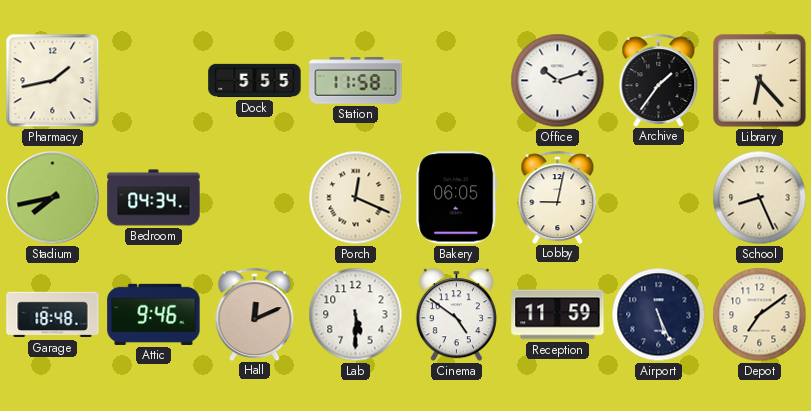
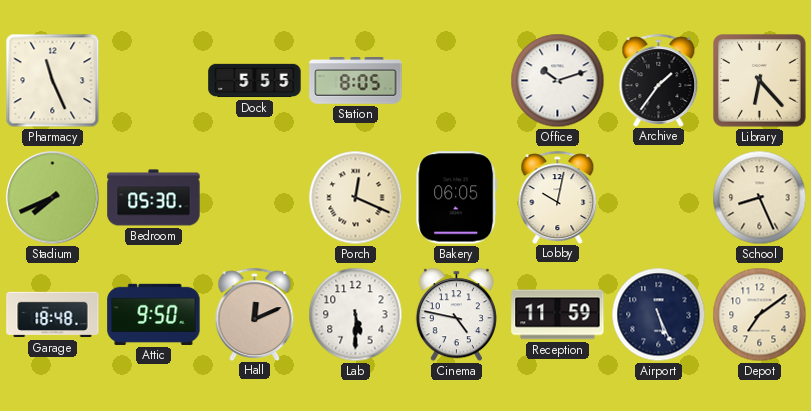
Pharmacy: 1:43 -> 11:26 (53, 81)
Station: 11:58 -> 8:05 (356, 81)
Stadium: 7:43 -> 7:41 (53, 198)
Bedroom: 04:34 -> 05:30 (154, 198)
Lobby: 9:02 -> 10:02 (558, 197)
Attic: 9:46 -> 9:50 (154, 314)
Cinema: 4:51 -> 4:47 (456, 315)
